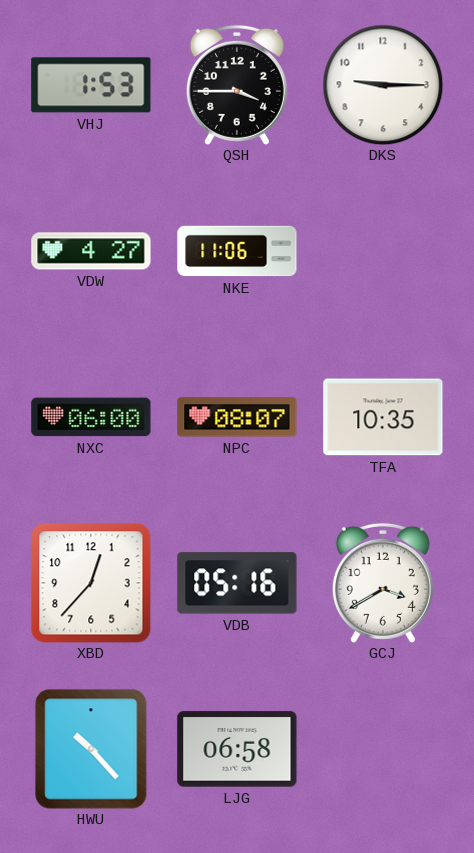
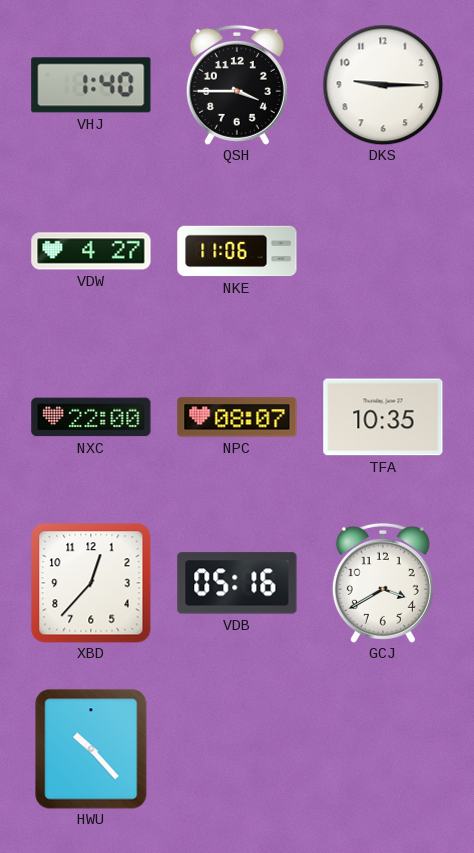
VHJ: 1:53 -> 1:40 (91, 85)
NXC: 06:00 -> 22:00 (91, 417)
LJG: 06:58 -> none (237, 749)
